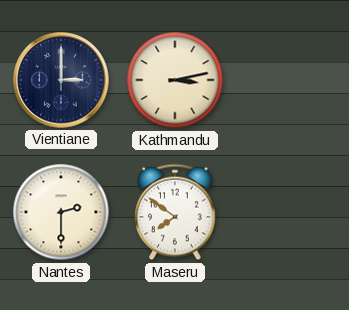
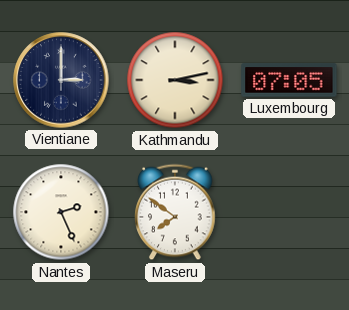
Luxembourg: none -> 07:05 (289, 80)
Nantes: 2:30 -> 2:26 (61, 212)
